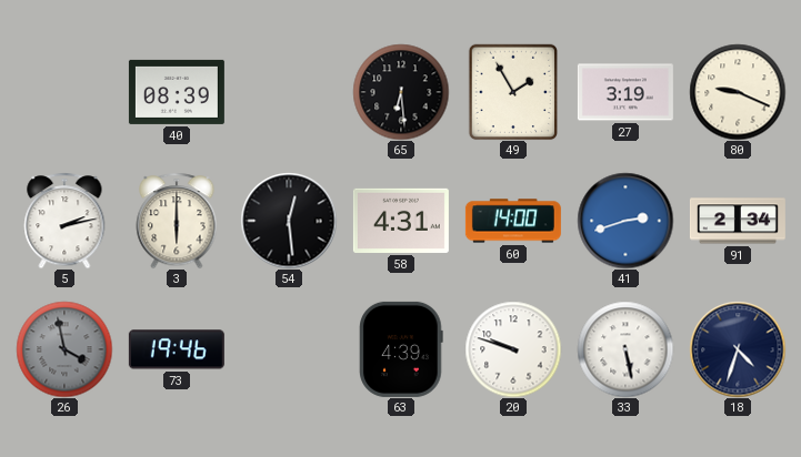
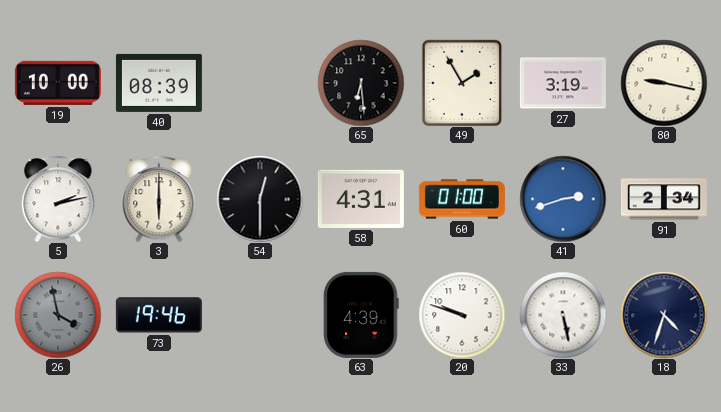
19: none -> 10:00 (58, 83)
80: 9:19 -> 9:17 (664, 83)
54: 12:29 -> 12:30 (260, 199)
60: 14:00 -> 01:00 (462, 199)
